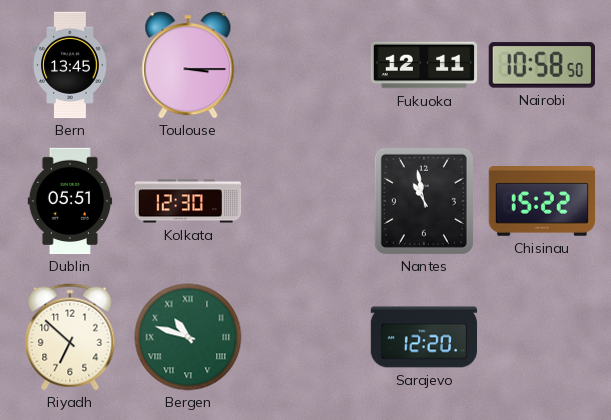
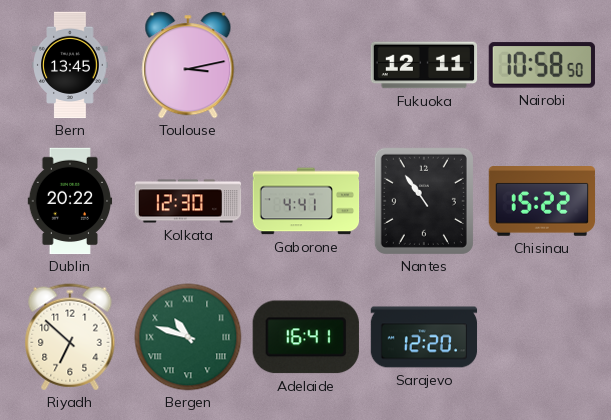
Toulouse: 3:15 -> 3:13 (188, 65)
Dublin: 05:51 -> 20:22 (70, 201)
Gaborone: none -> 4:41 (306, 201)
Nantes: 10:58 -> 10:54 (424, 201)
Adelaide: none -> 16:41 (306, 337)
